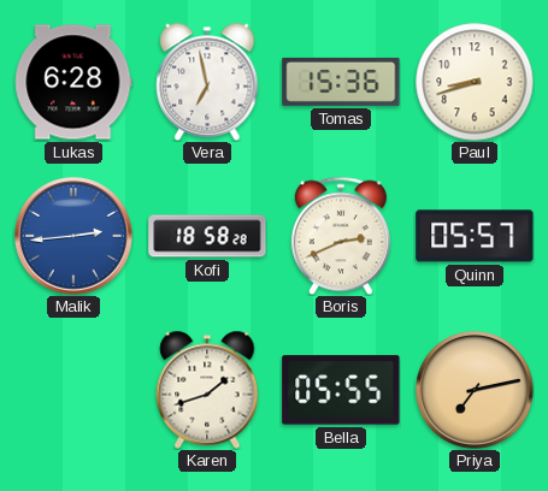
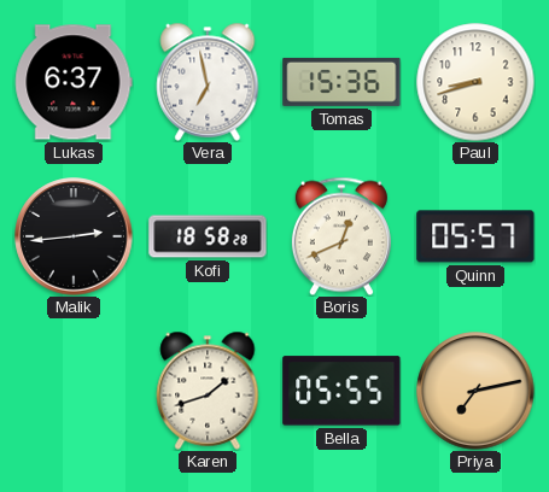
Lukas: 6:28 -> 6:37 (74, 82)
Malik dial: blue -> black (74, 236)
Boris: 2:41 -> 12:41 (341, 236)
